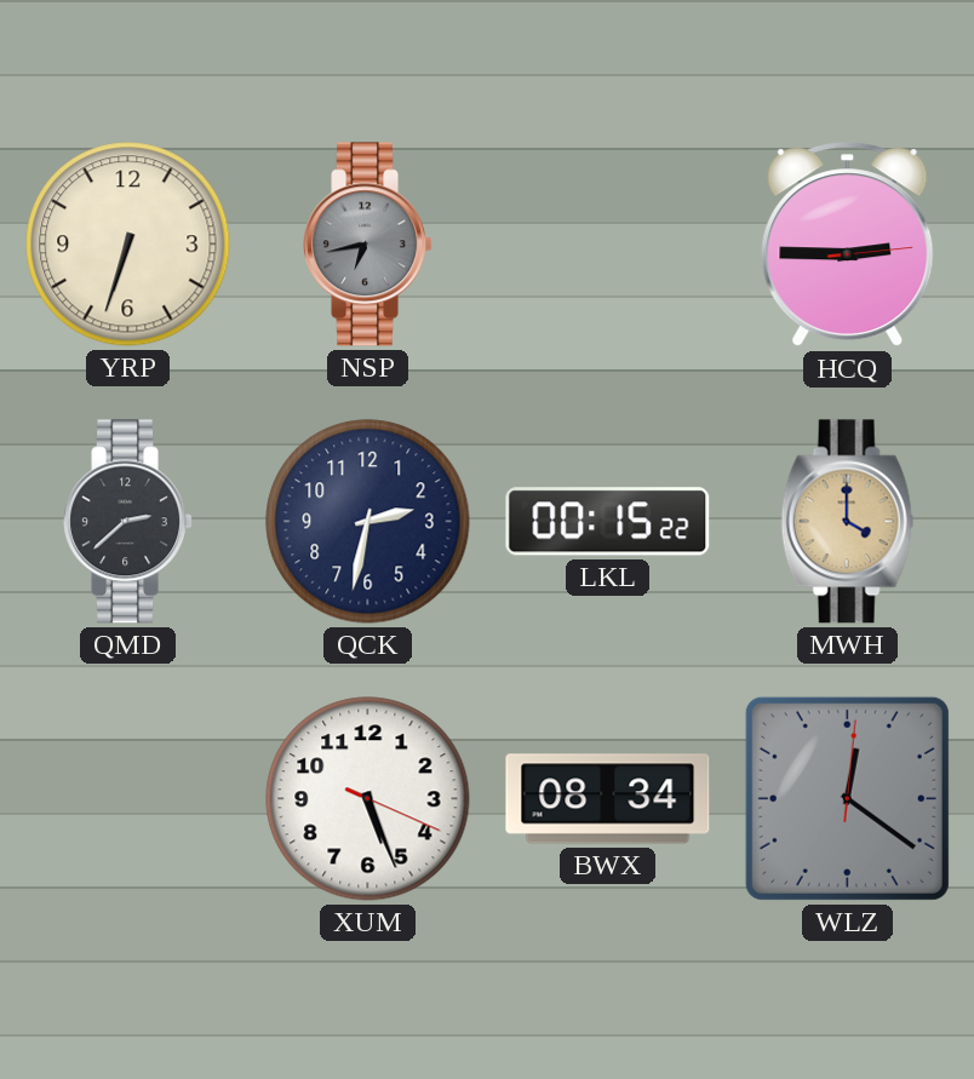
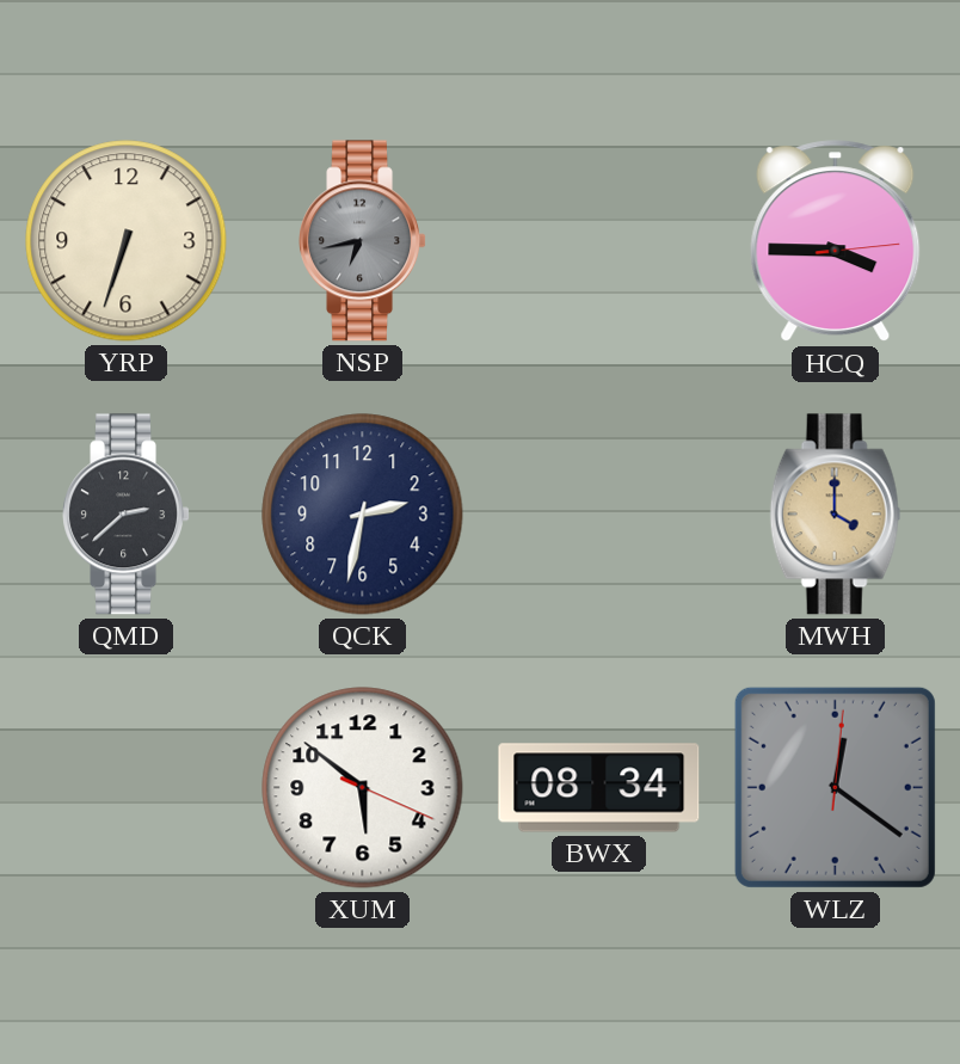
HCQ: 2:45 -> 3:45 (836, 241)
LKL: 00:15 -> none (608, 522)
XUM: 5:26 -> 5:51 (363, 788)
